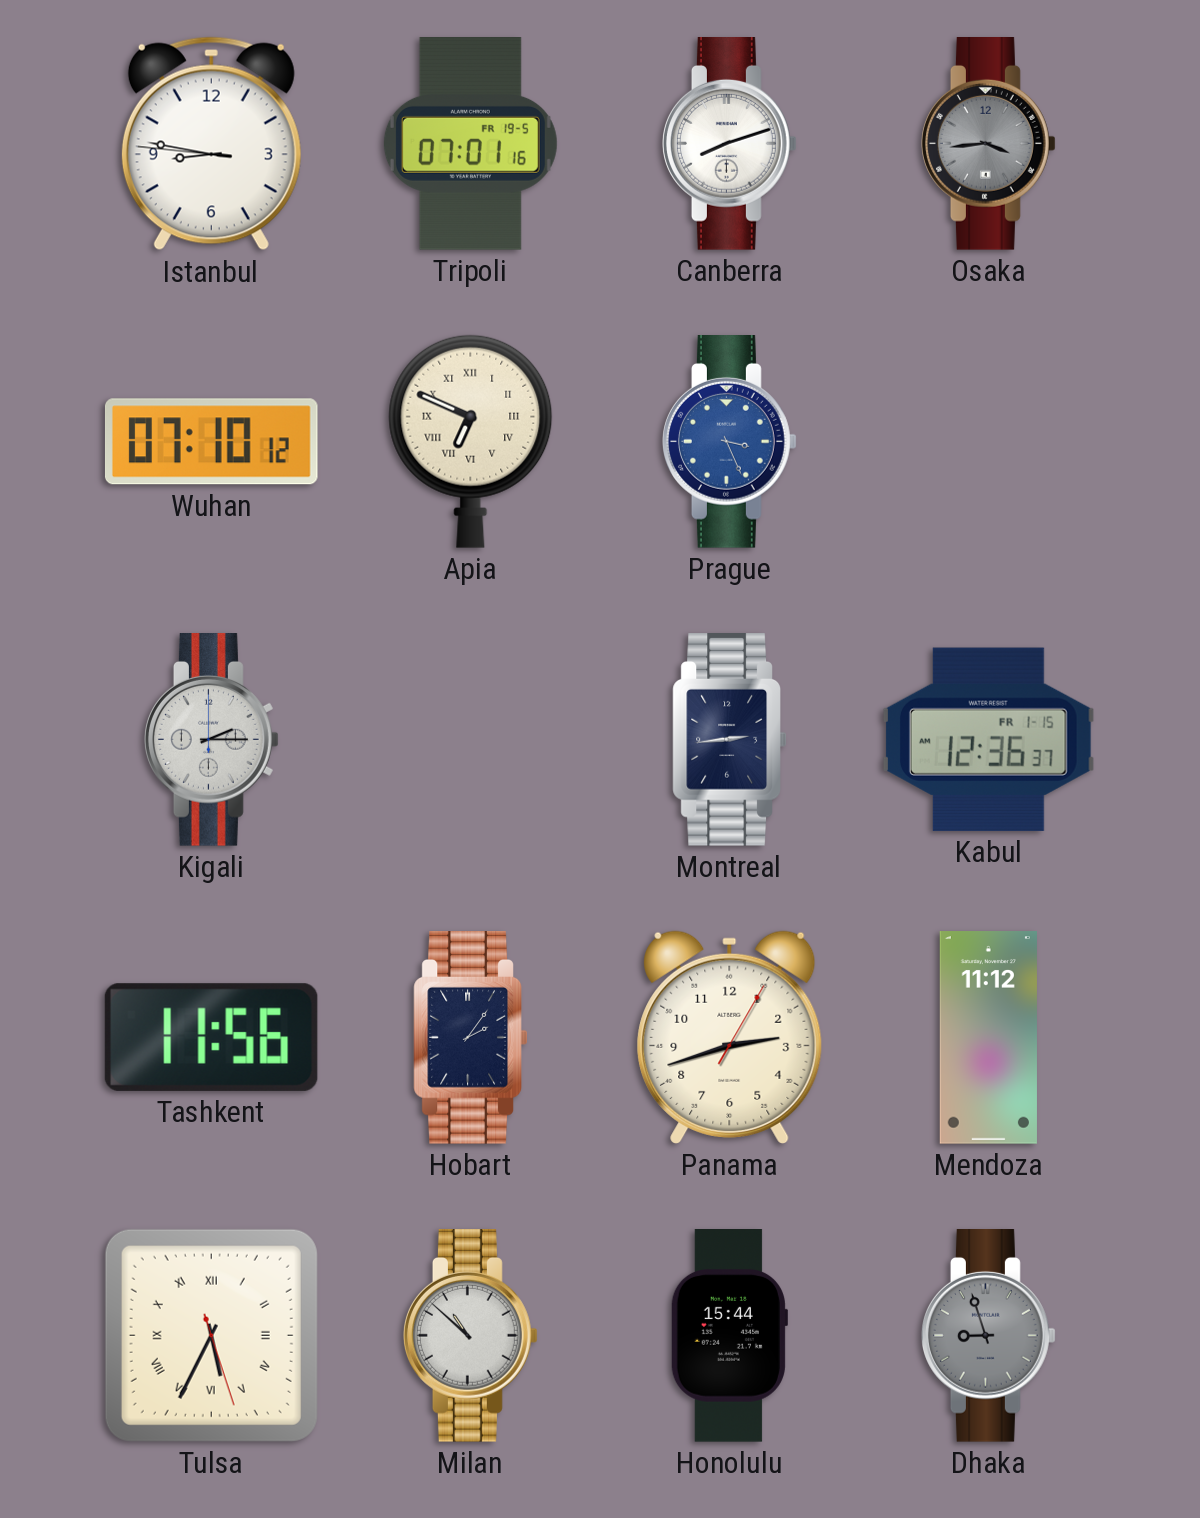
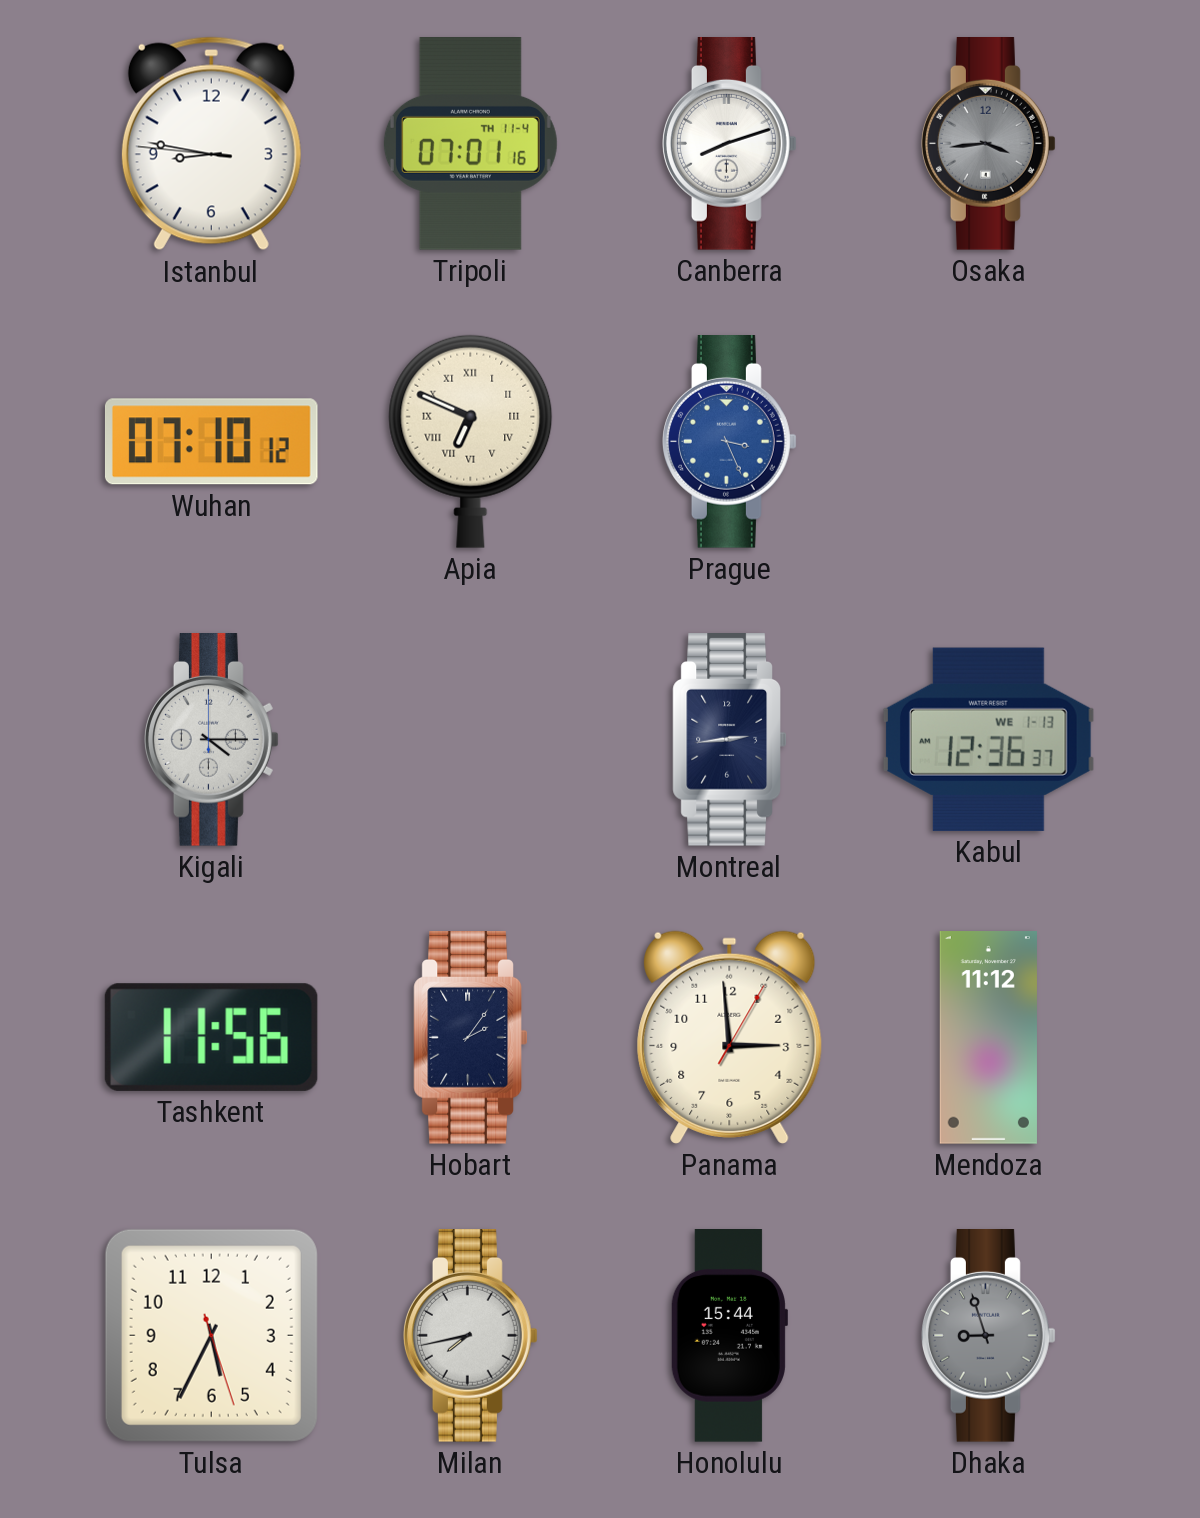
Tripoli date: FR 19-5 -> TH 11-4 (470, 144)
Kigali: 2:15 -> 4:15 (212, 740)
Kabul date: FR 1-15 -> WE 1-13 (988, 739)
Panama: 2:42 -> 2:59 (730, 1037)
Tulsa numerals: Roman -> Arabic (211, 1335)
Milan: 10:52 -> 7:43 (471, 1336)
